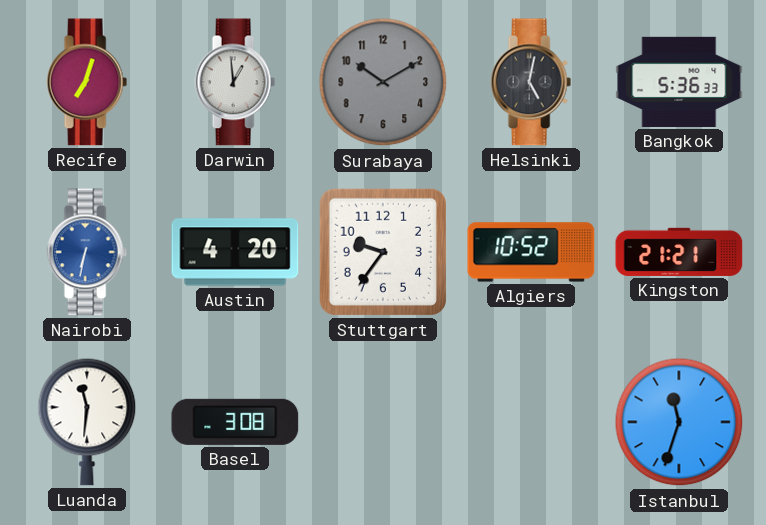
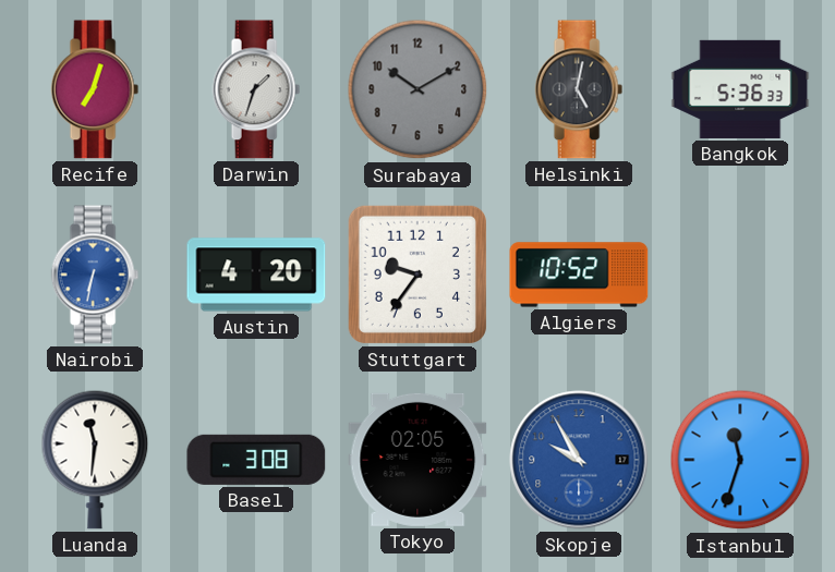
Darwin: 12:59 -> 1:33 (256, 89)
Kingston: 21:21 -> none (679, 252)
Tokyo: none -> 02:05 (417, 460)
Skopje: none -> 9:55 (579, 460)
